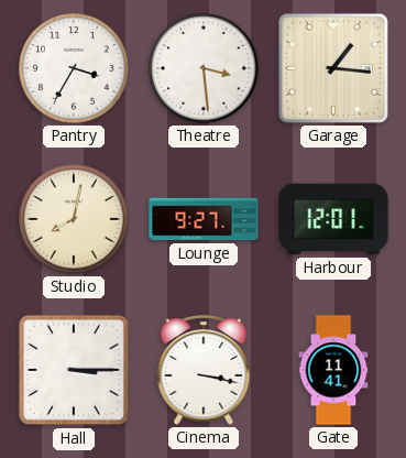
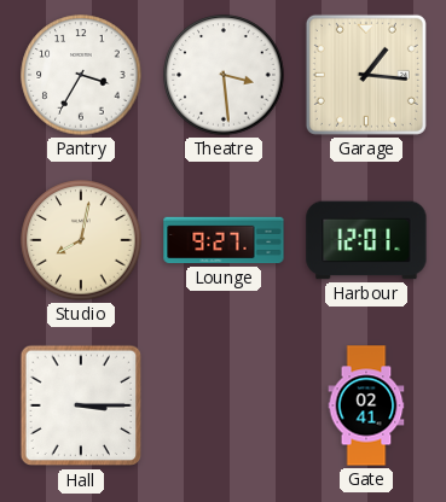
Cinema: 3:17 -> none (204, 370)
Gate: 11:41 -> 02:41 (366, 405)
